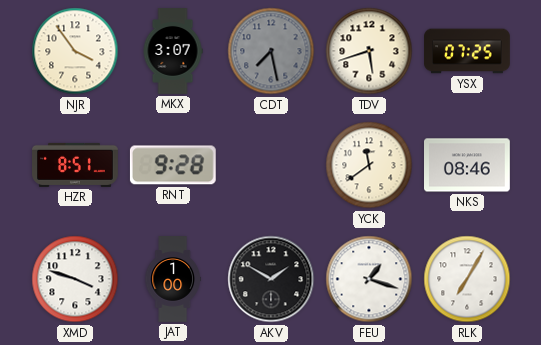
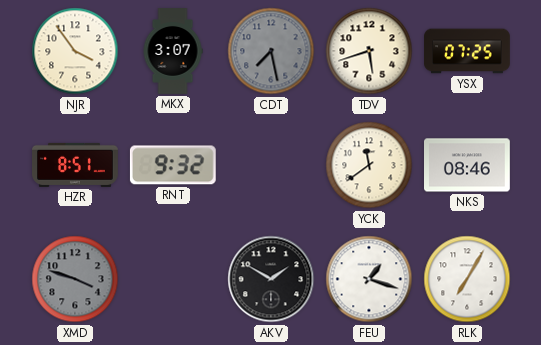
RNT: 9:28 -> 9:32 (173, 165)
XMD dial: white -> grey (75, 279)
JAT: 1:00 -> none (173, 279)
